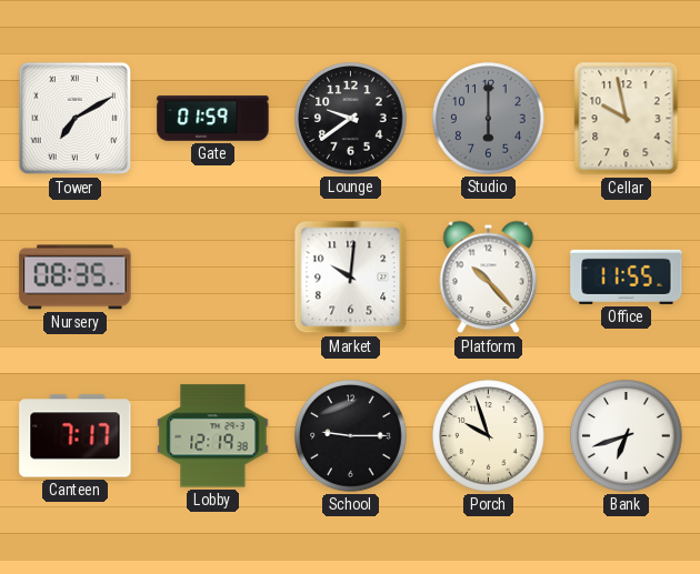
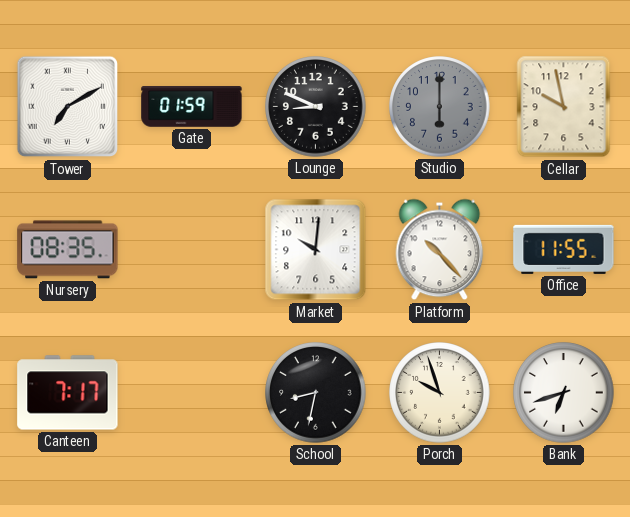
Lounge: 9:39 -> 8:49 (316, 107)
Lobby: 12:19 -> none (213, 436)
School: 9:15 -> 8:32 (316, 393)
